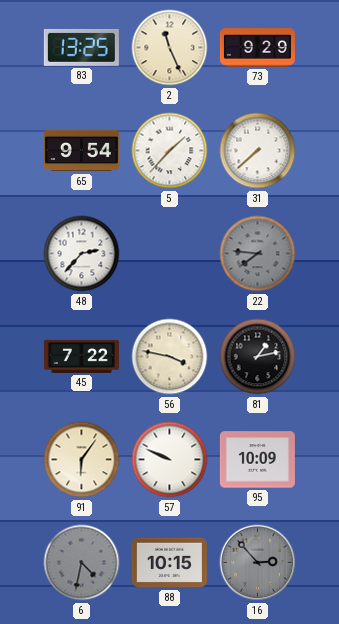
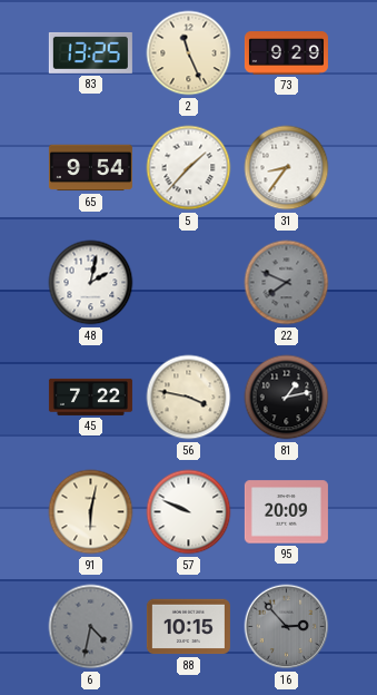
31: 7:38 -> 8:36 (287, 168)
48: 2:37 -> 2:02 (91, 283)
22: 7:46 -> 7:49 (287, 283)
91: 6:06 -> 6:02 (91, 512)
95: 10:09 -> 20:09 (286, 512)
